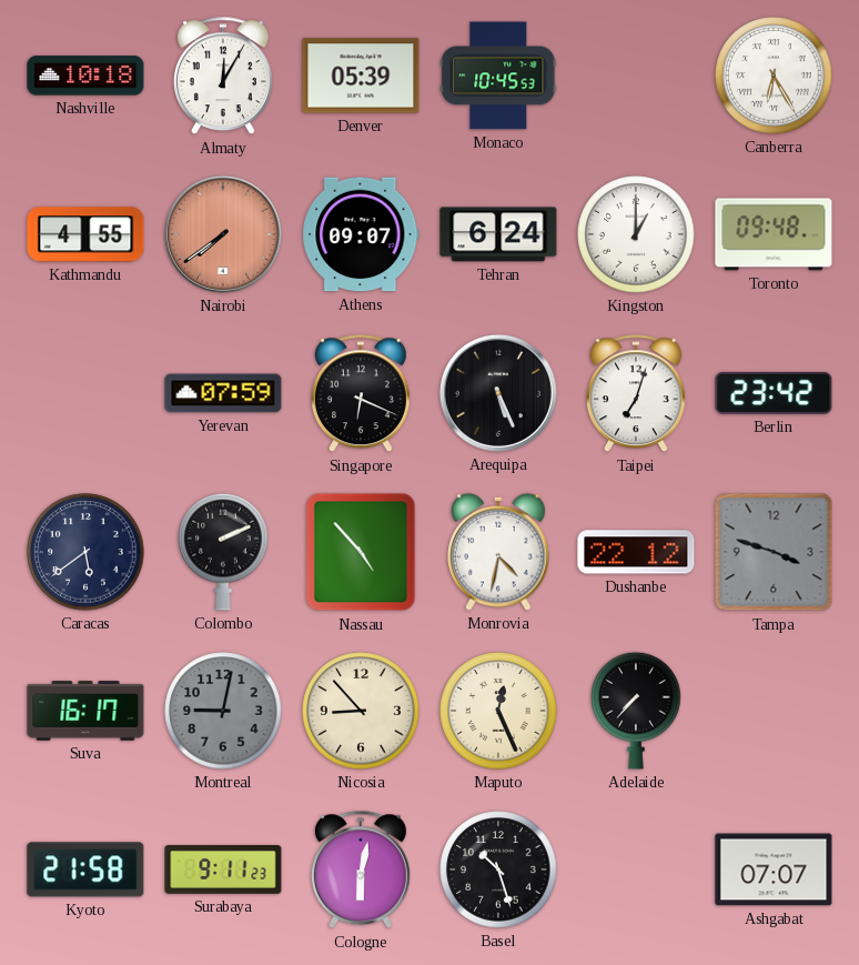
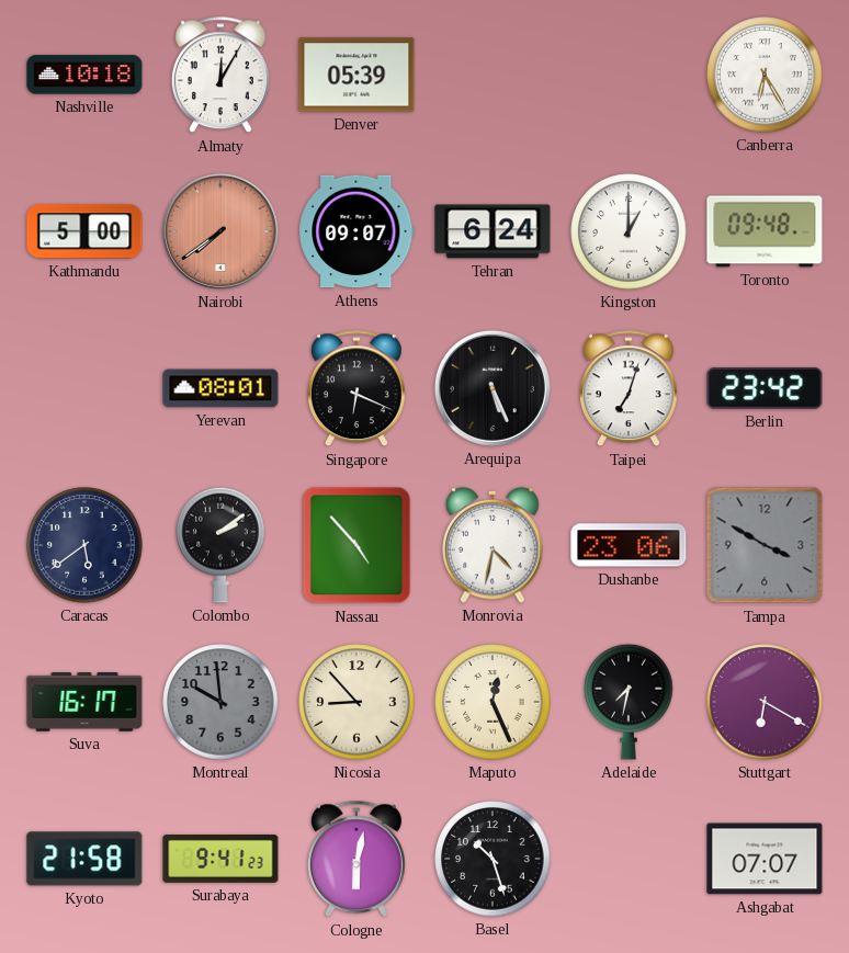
Monaco: 10:45 -> none (498, 76)
Kathmandu: 4:55 -> 5:00 (84, 231)
Yerevan: 07:59 -> 08:01 (220, 388)
Colombo: 2:11 -> 2:09 (220, 545)
Dushanbe: 22:12 -> 23:06 (629, 545)
Tampa: 3:48 -> 3:50 (765, 545)
Montreal: 9:02 -> 9:59 (220, 702)
Adelaide: 7:37 -> 7:32 (629, 702)
Stuttgart: none -> 6:20 (765, 702)
Surabaya: 9:11 -> 9:41 (220, 860)
